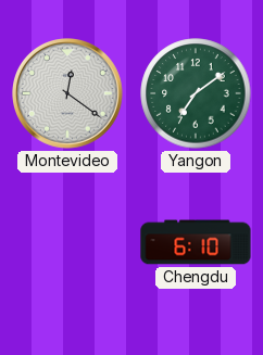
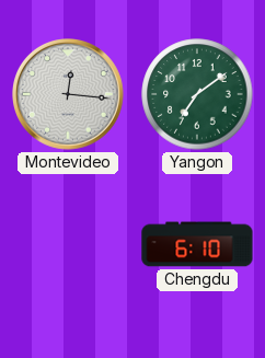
Montevideo: 12:21 -> 12:16 (69, 95)
